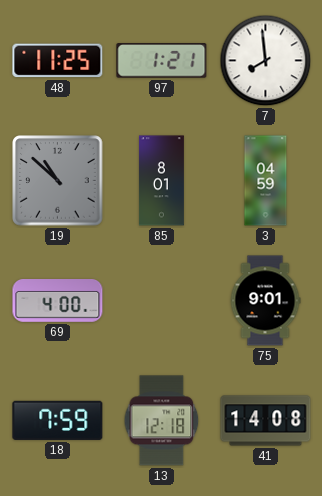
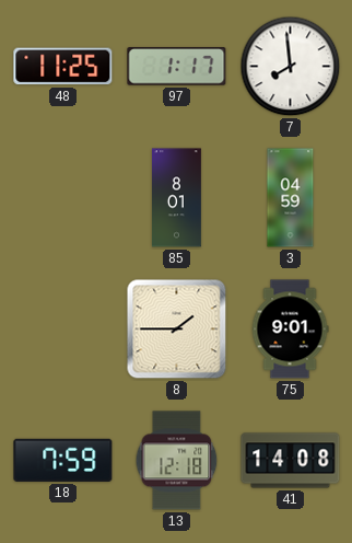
97: 1:21 -> 1:17 (177, 67)
19: 10:52 -> none (58, 181)
69: 4:00 -> none (58, 301)
8: none -> 1:45 (177, 330)
